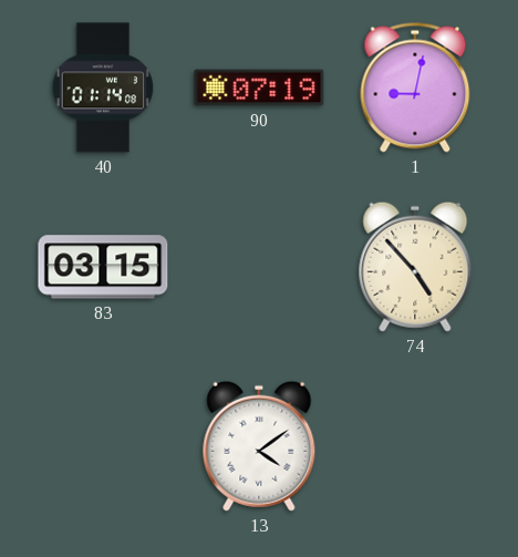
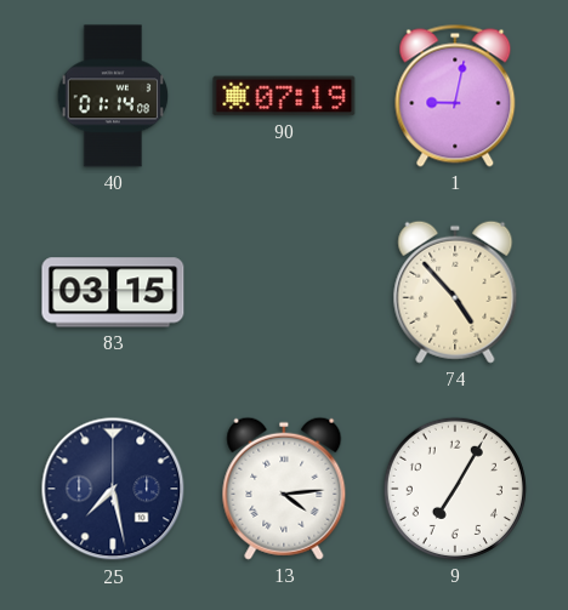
25: none -> 7:28 (113, 489)
13: 4:09 -> 4:14 (284, 489)
9: none -> 7:05 (455, 489)
